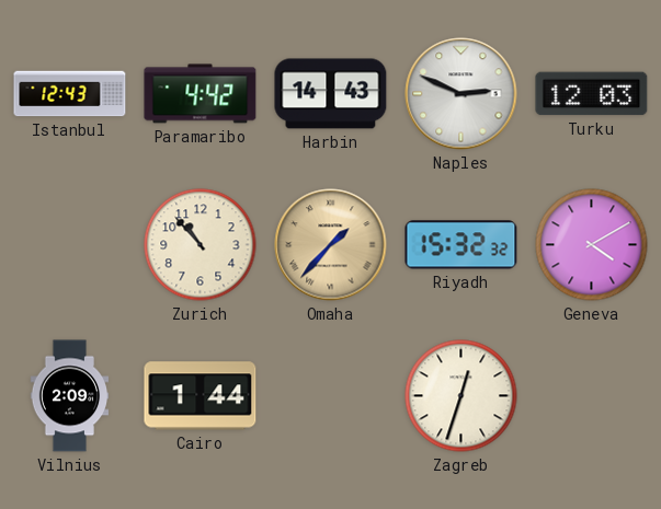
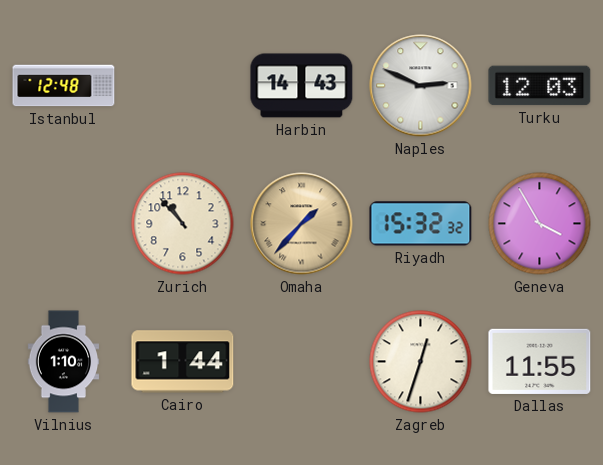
Istanbul: 12:43 -> 12:48 (64, 86)
Paramaribo: 4:42 -> none (201, 94)
Geneva: 4:10 -> 3:55 (540, 224)
Vilnius: 2:09 -> 1:10 (64, 362)
Dallas: none -> 11:55 (540, 361)
